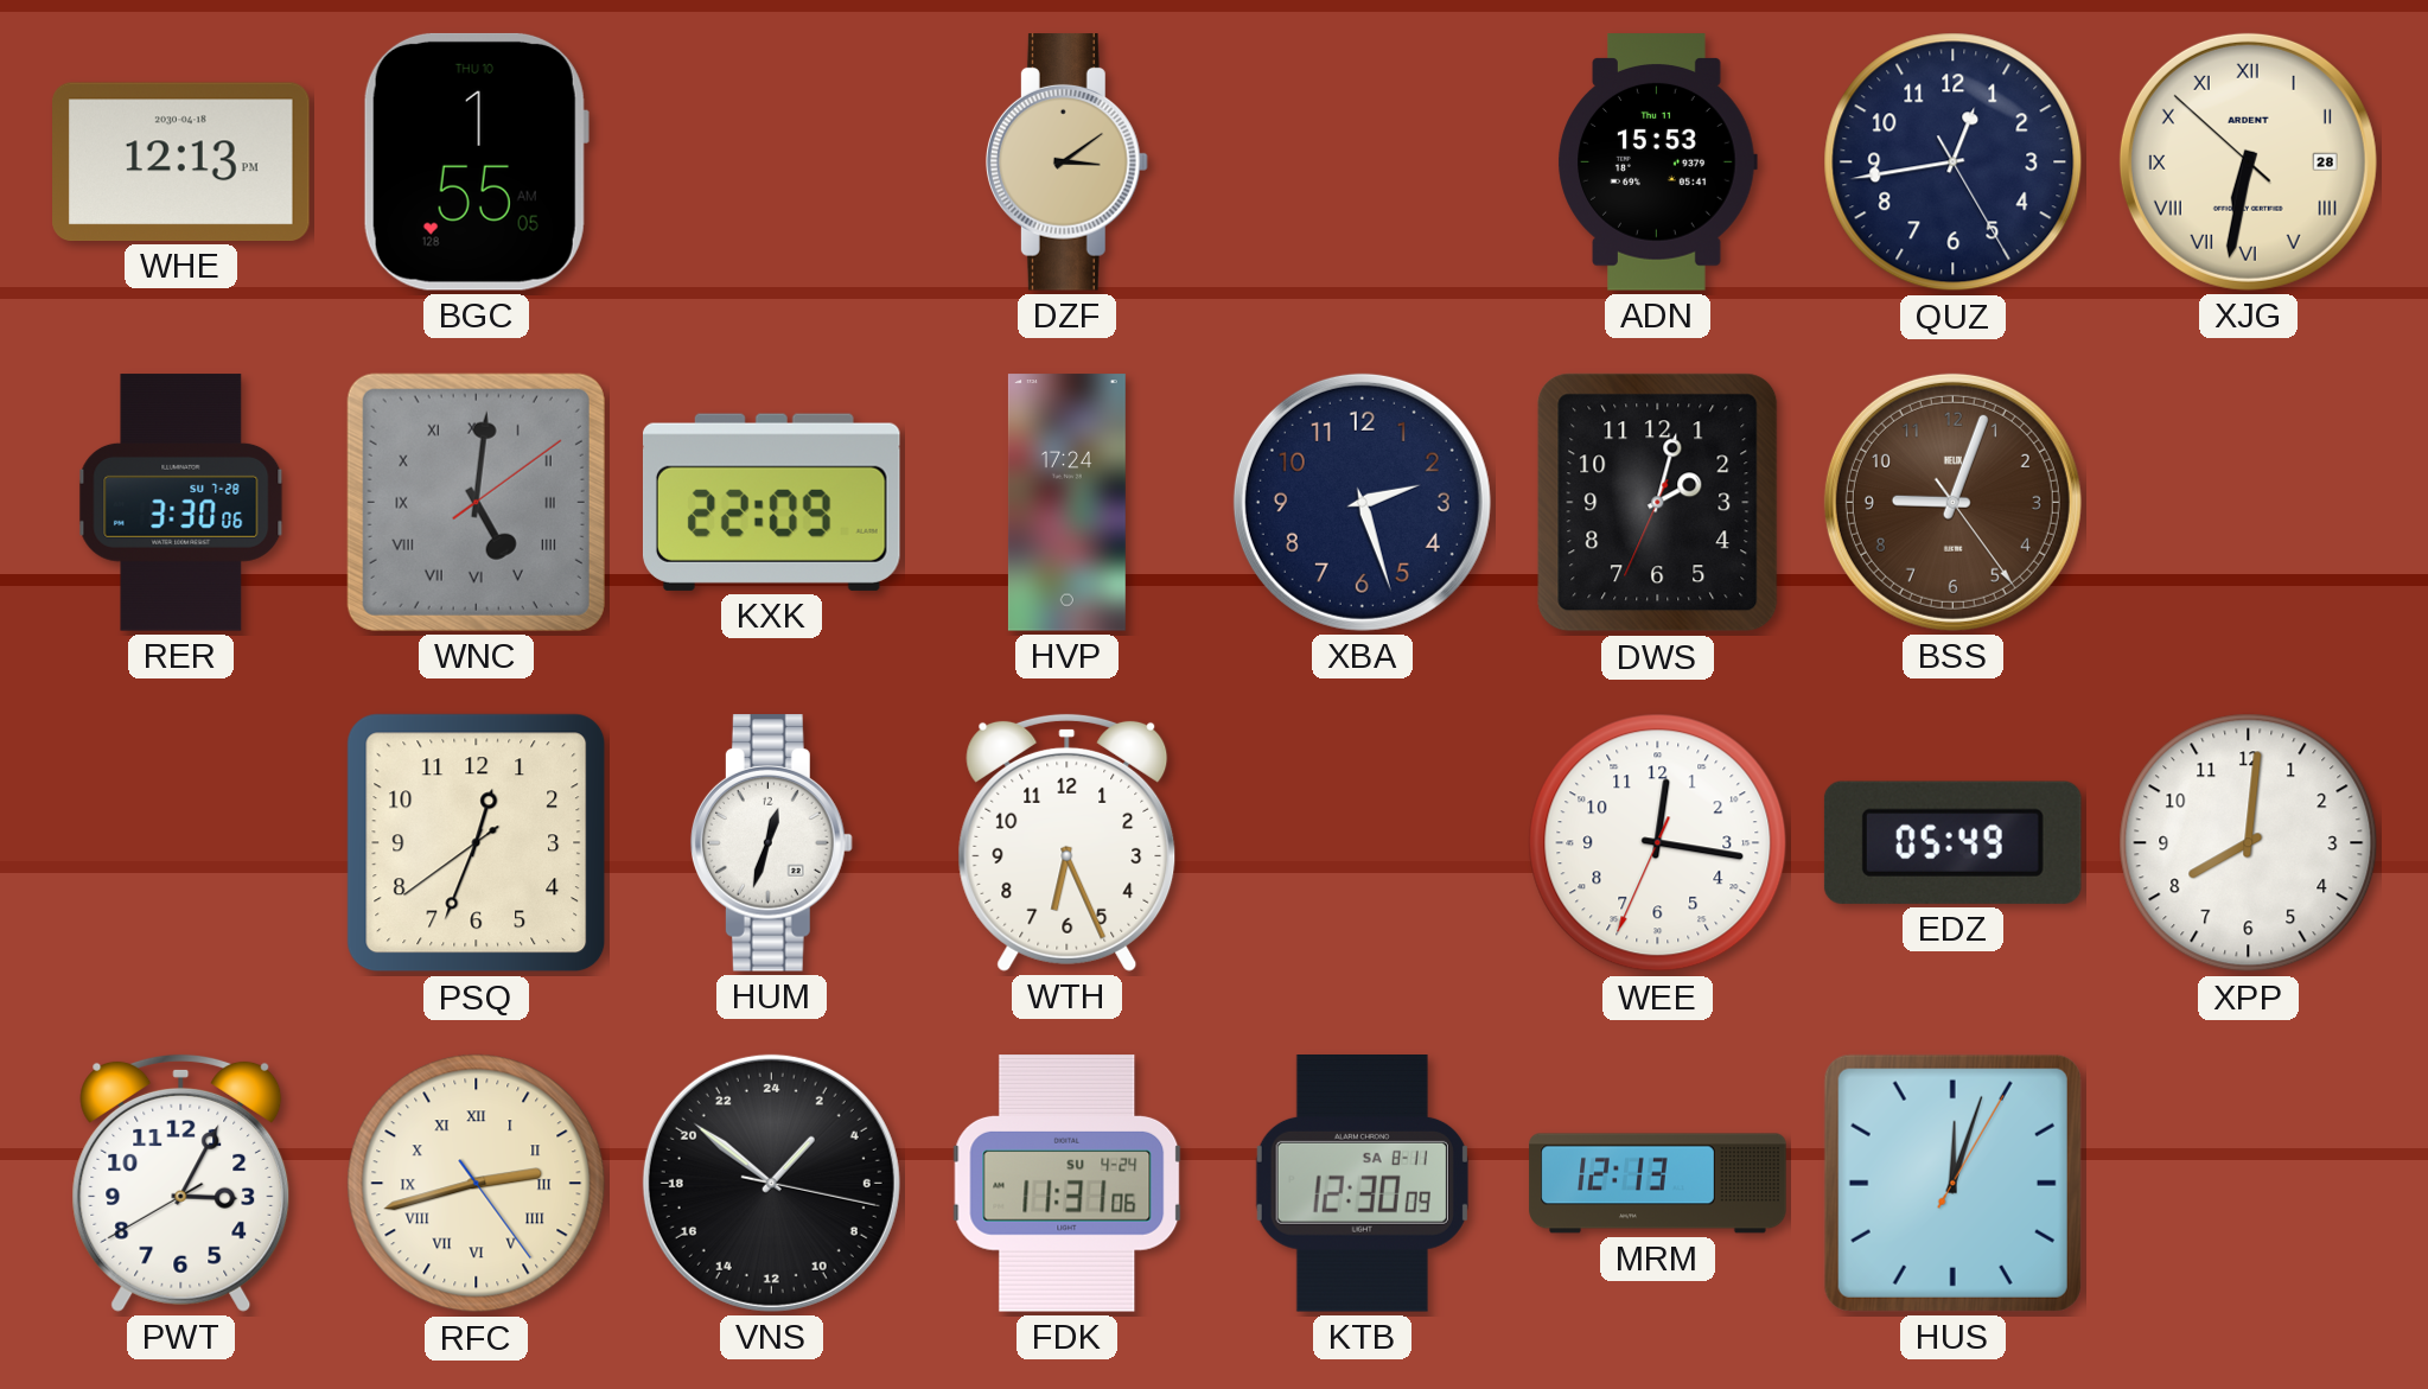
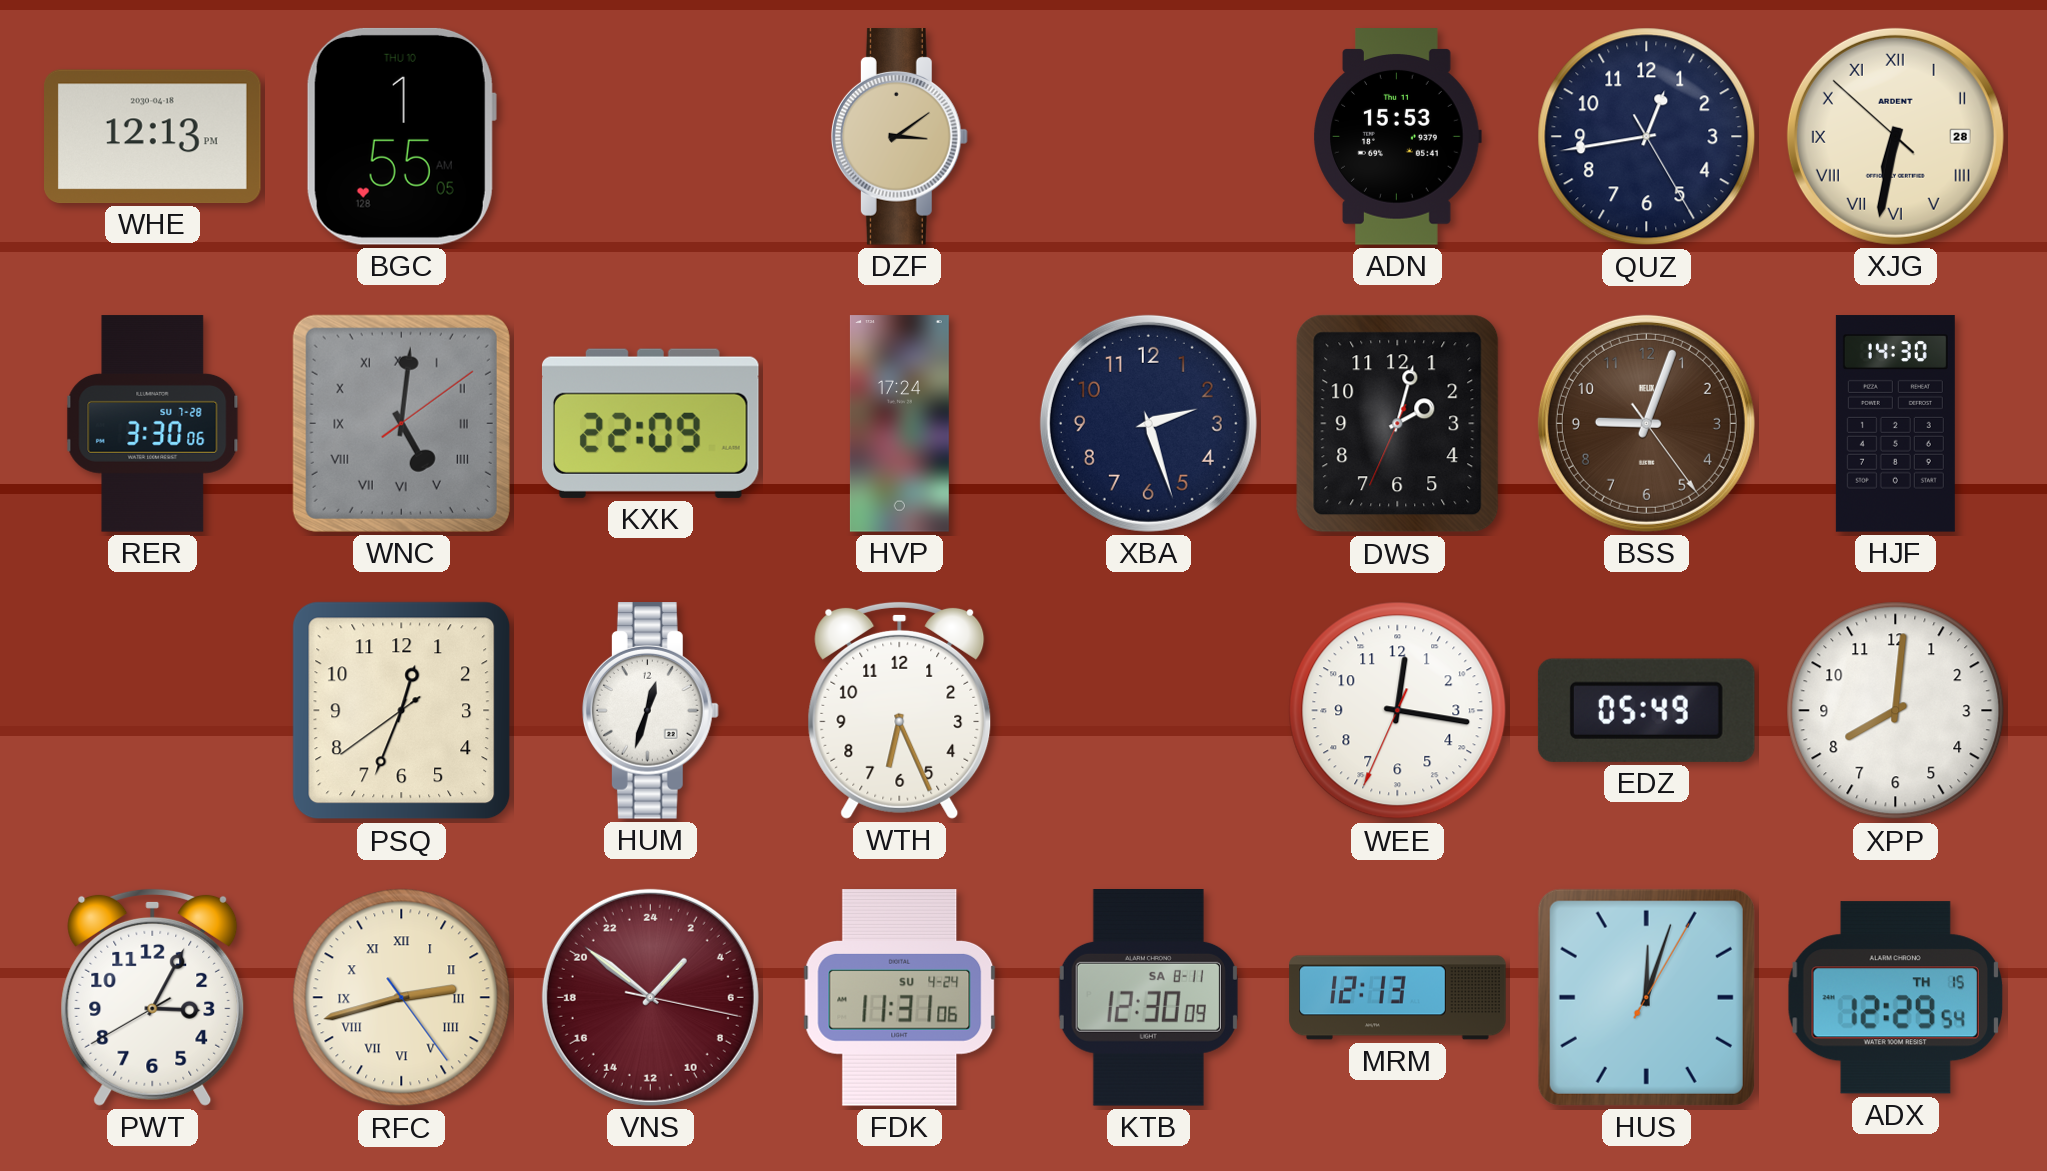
HJF: none -> 14:30 (1895, 424)
VNS dial: black -> burgundy (650, 997)
ADX: none -> 12:29 (1895, 998)
